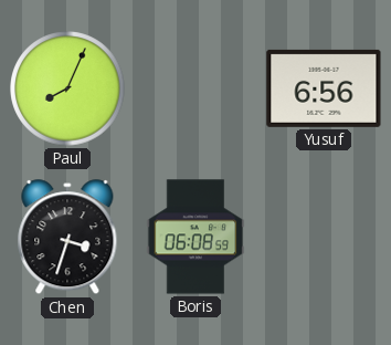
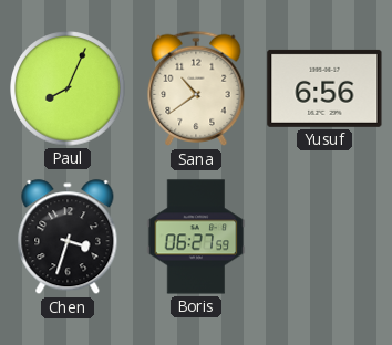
Sana: none -> 10:39 (196, 88)
Boris: 06:08 -> 06:27 (196, 237)
